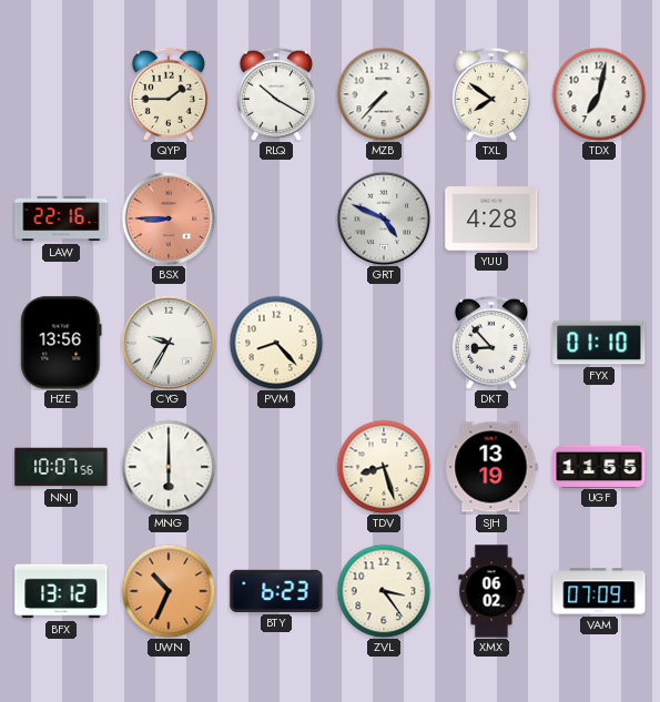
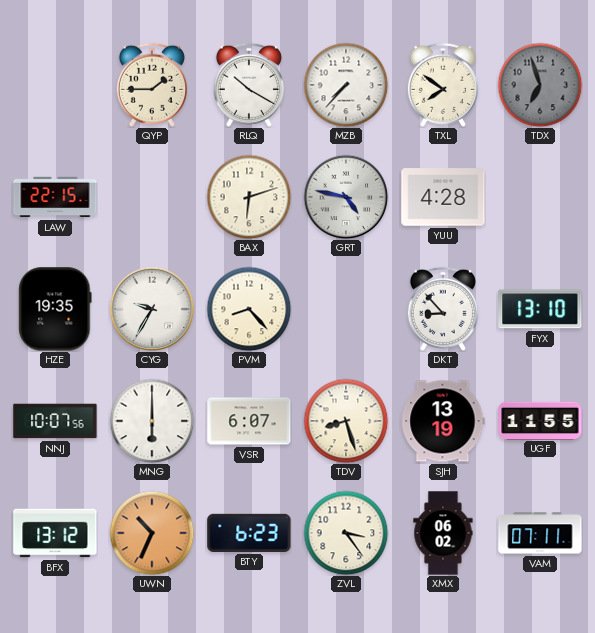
TDX: 7:02 -> 6:57 (540, 85)
TDX dial: white -> grey (540, 85)
LAW: 22:16 -> 22:15 (55, 197)
BSX: 8:45 -> none (169, 218)
BAX: none -> 6:12 (249, 197)
GRT: 4:49 -> 4:47 (346, 197)
HZE: 13:56 -> 19:35 (55, 309)
FYX: 01:10 -> 13:10 (540, 309)
VSR: none -> 6:07 (249, 421)
VAM: 07:09 -> 07:11 (540, 533)
